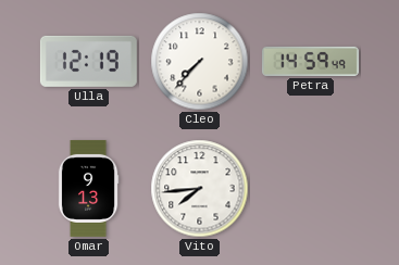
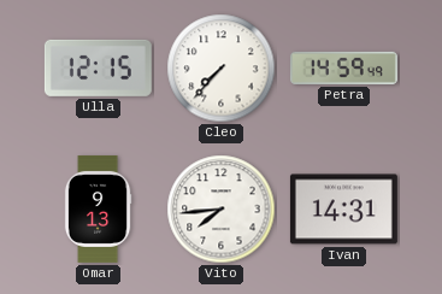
Ulla: 12:19 -> 12:15 (98, 67)
Ivan: none -> 14:31 (343, 210)
